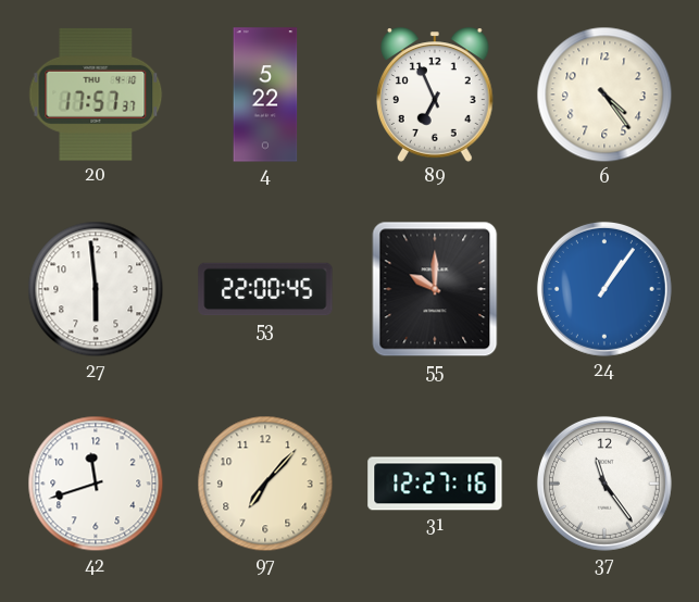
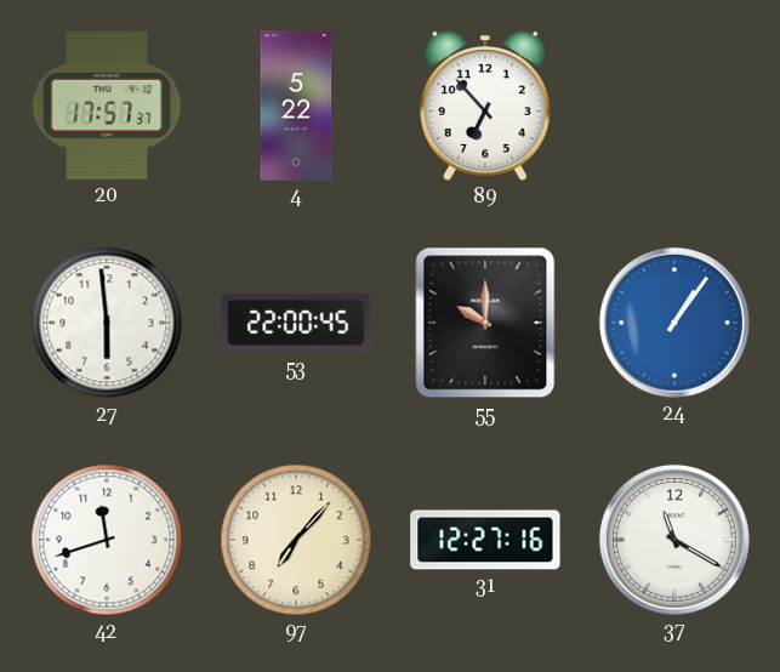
89: 6:56 -> 6:53 (486, 106)
6: 4:24 -> none (604, 95)
37: 11:24 -> 11:20 (674, 540)
